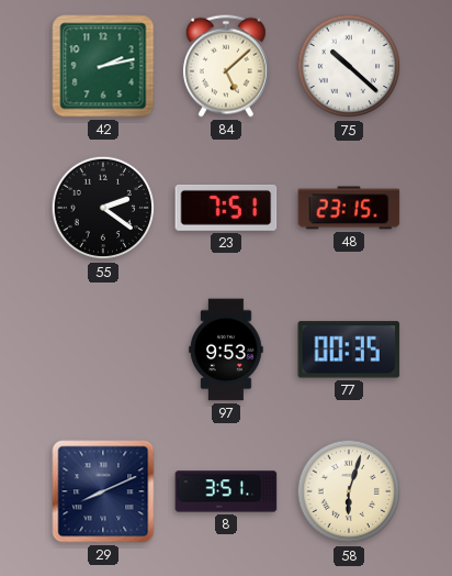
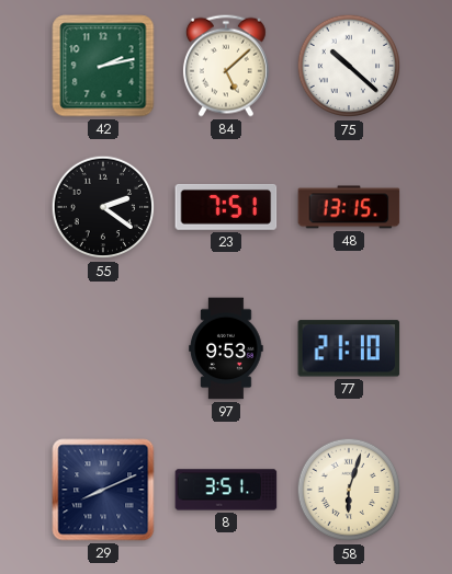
48: 23:15 -> 13:15 (349, 207)
77: 00:35 -> 21:10 (349, 348)
